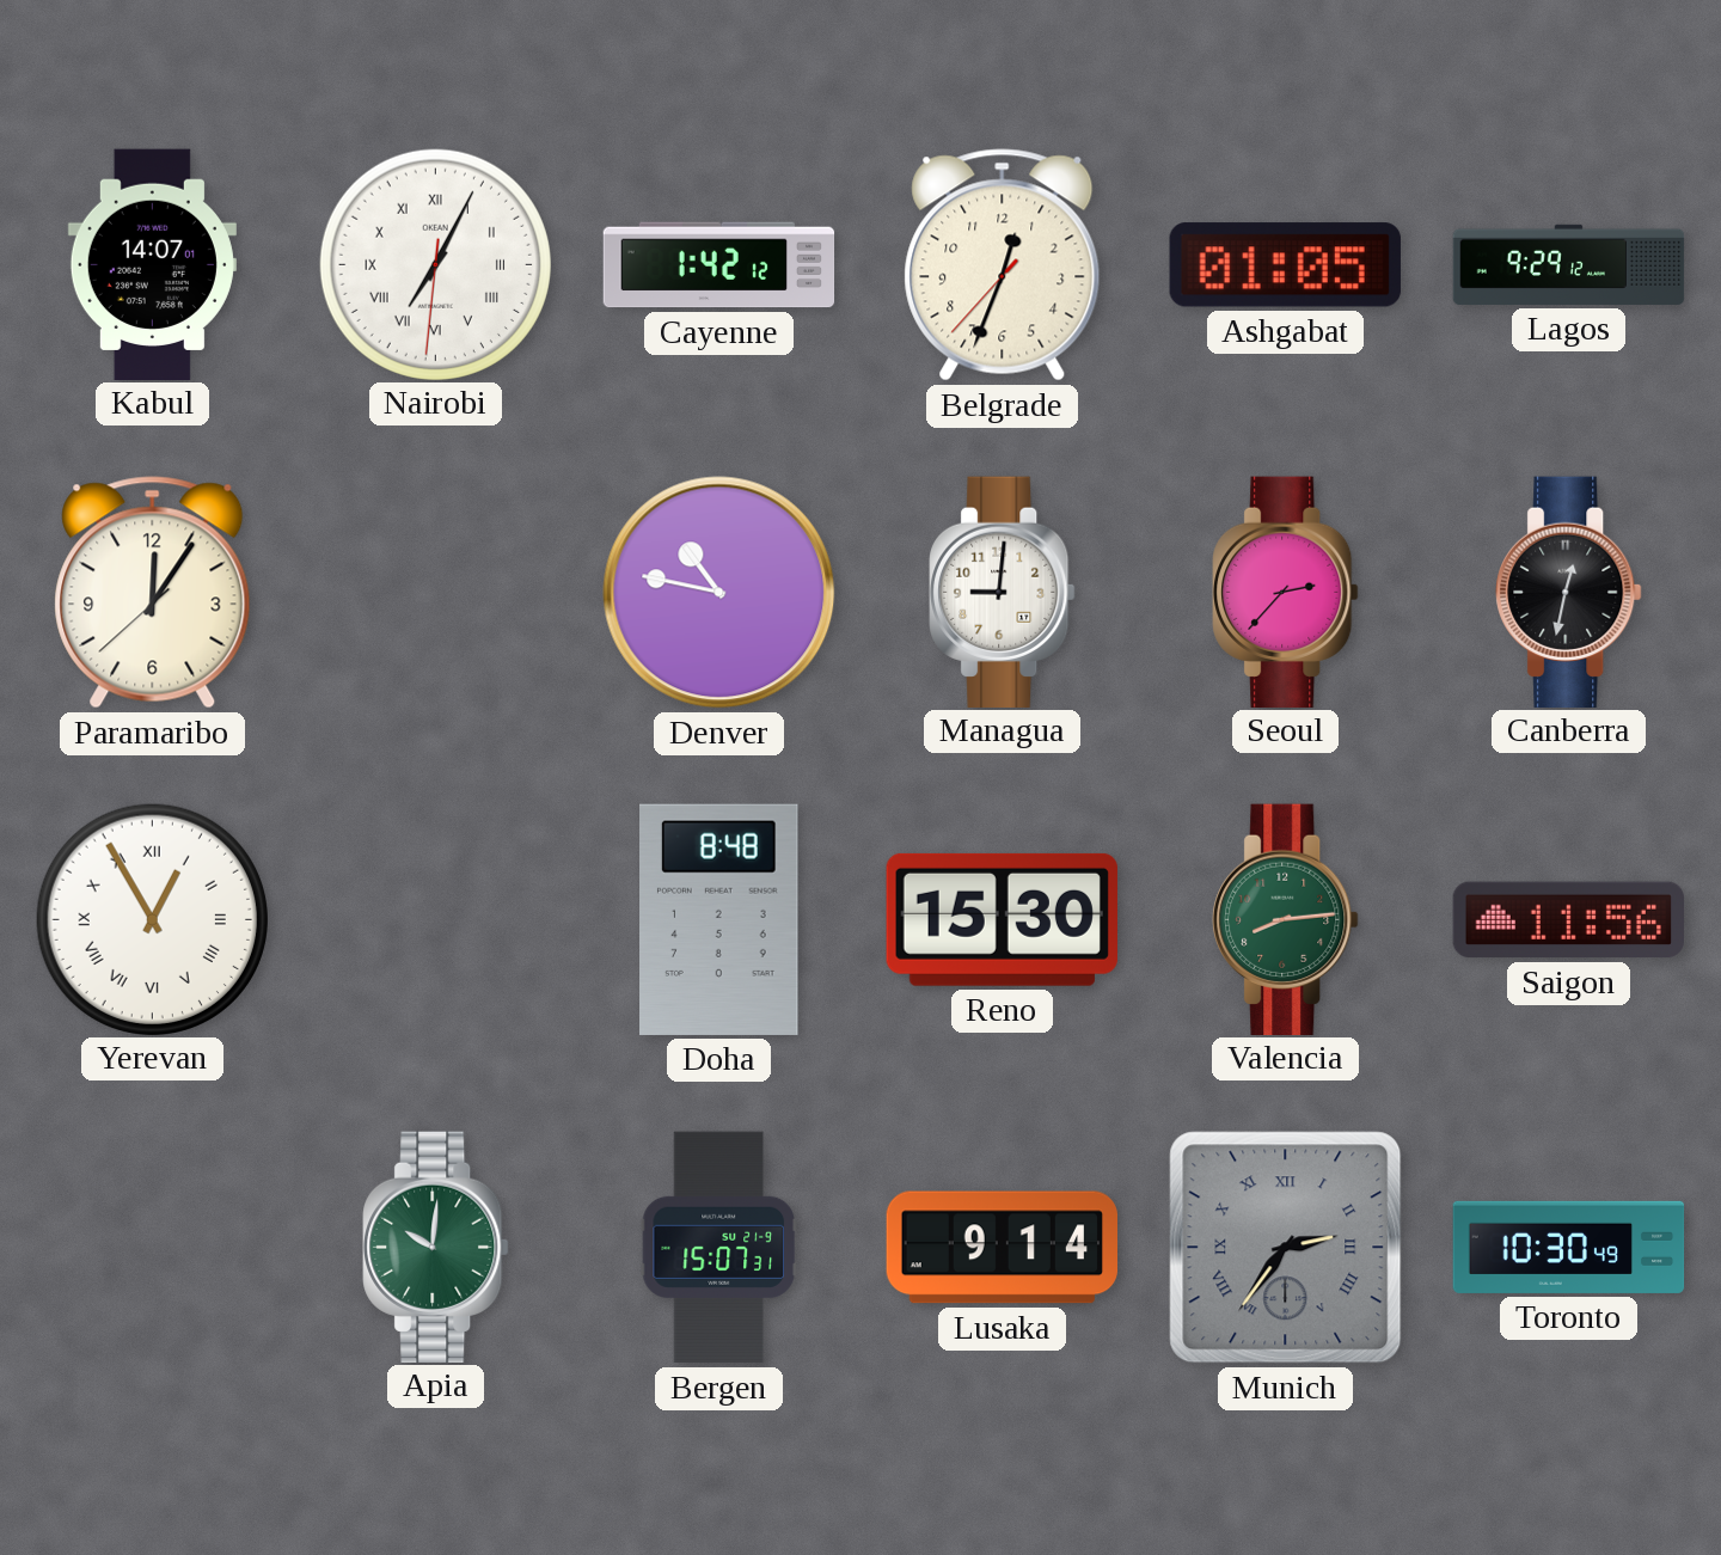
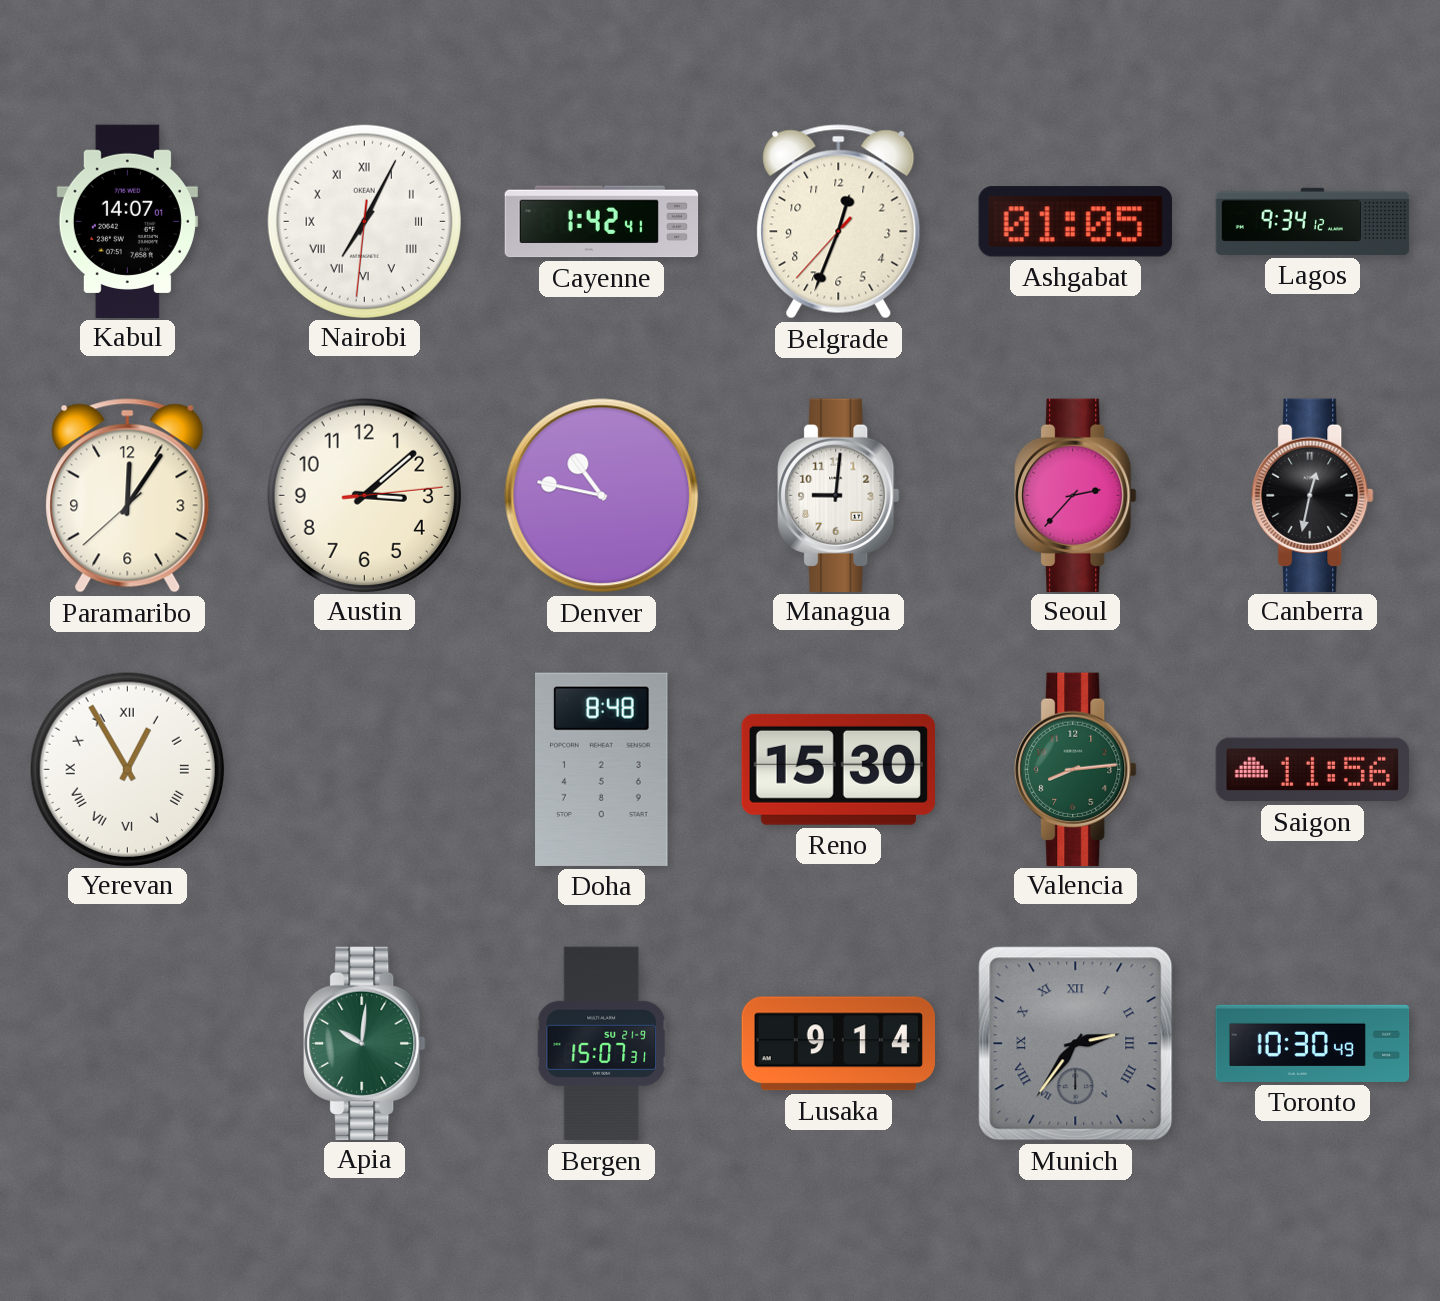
Cayenne: 1:42:12 -> 1:42:41 (602, 222)
Lagos: 9:29 -> 9:34 (1313, 221)
Austin: none -> 3:08 (364, 495)
